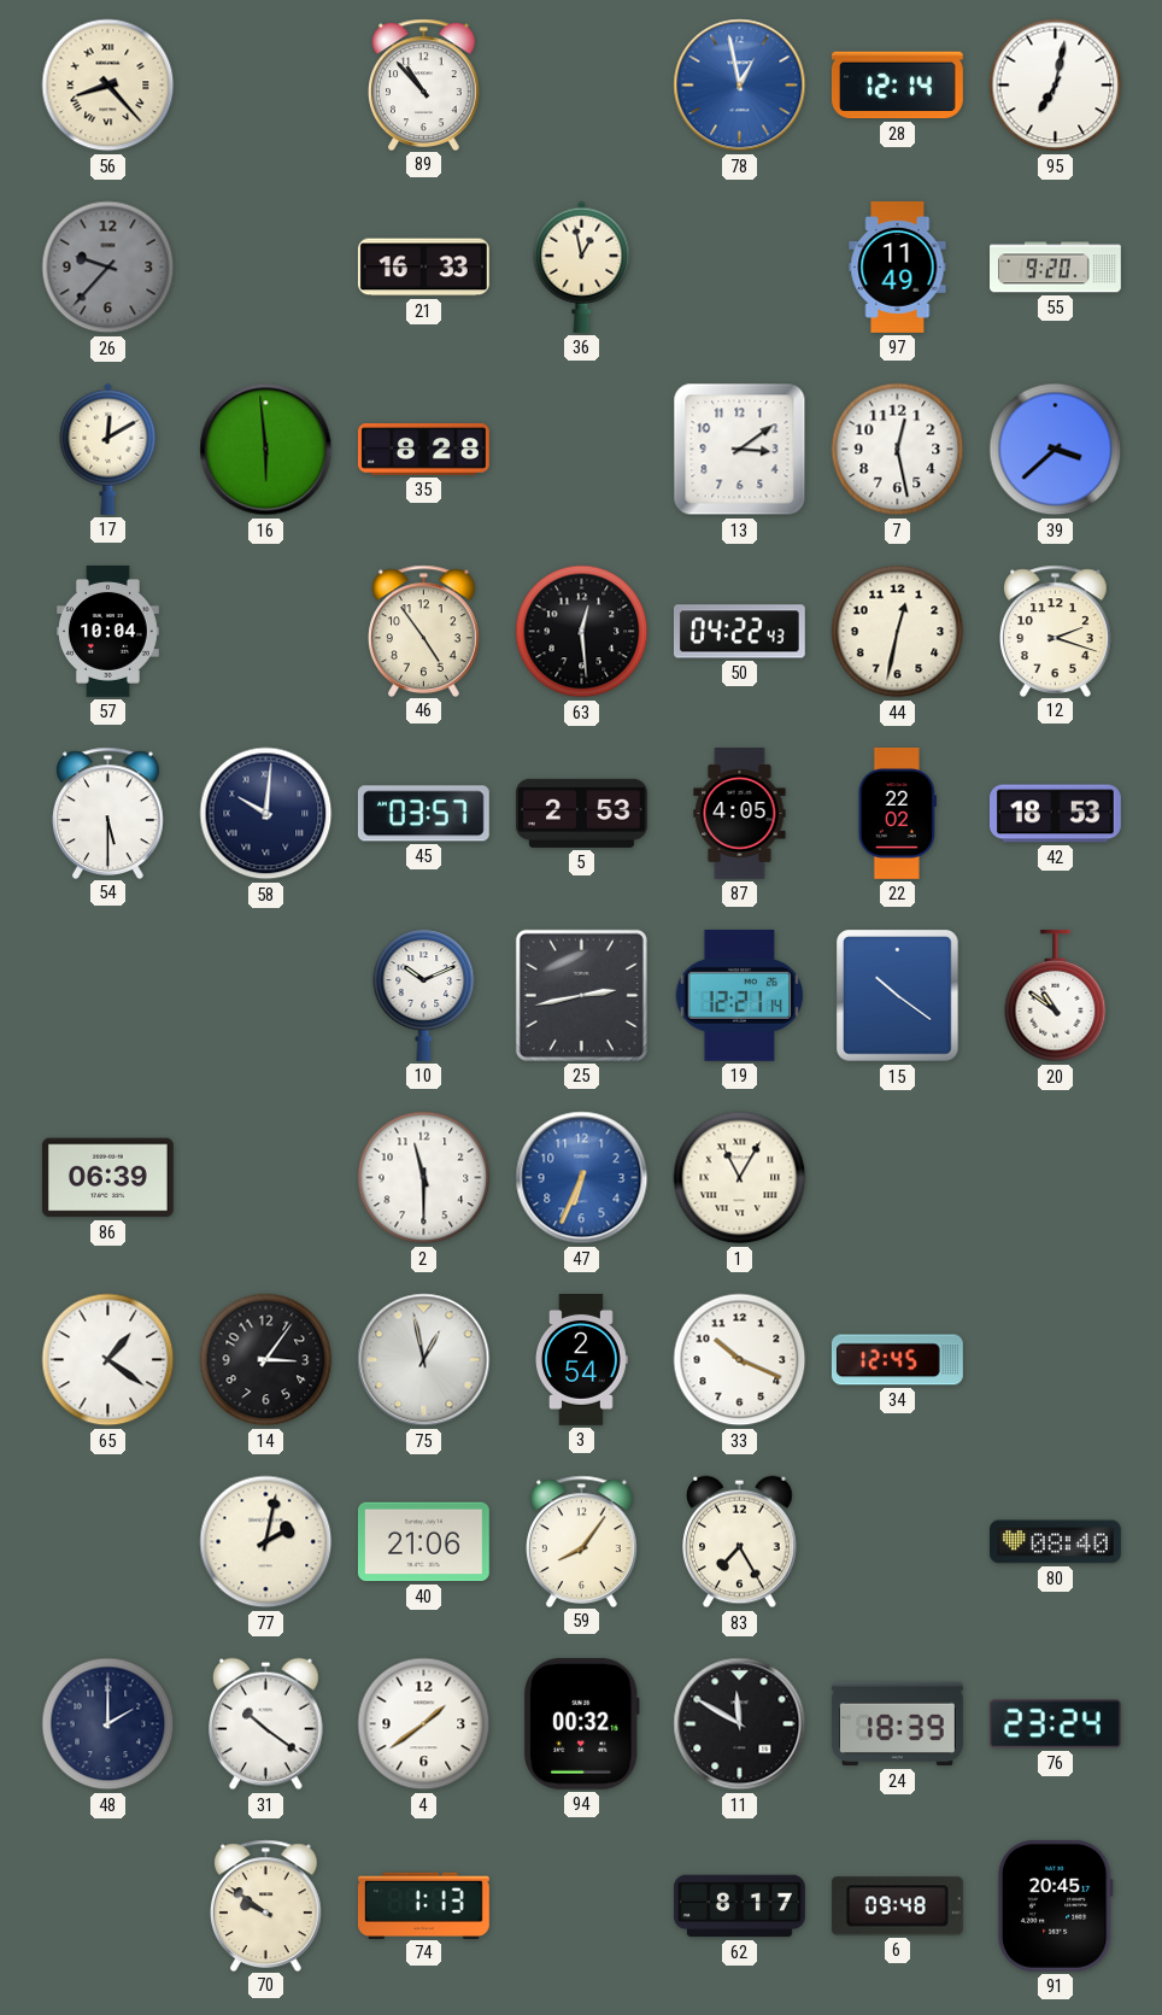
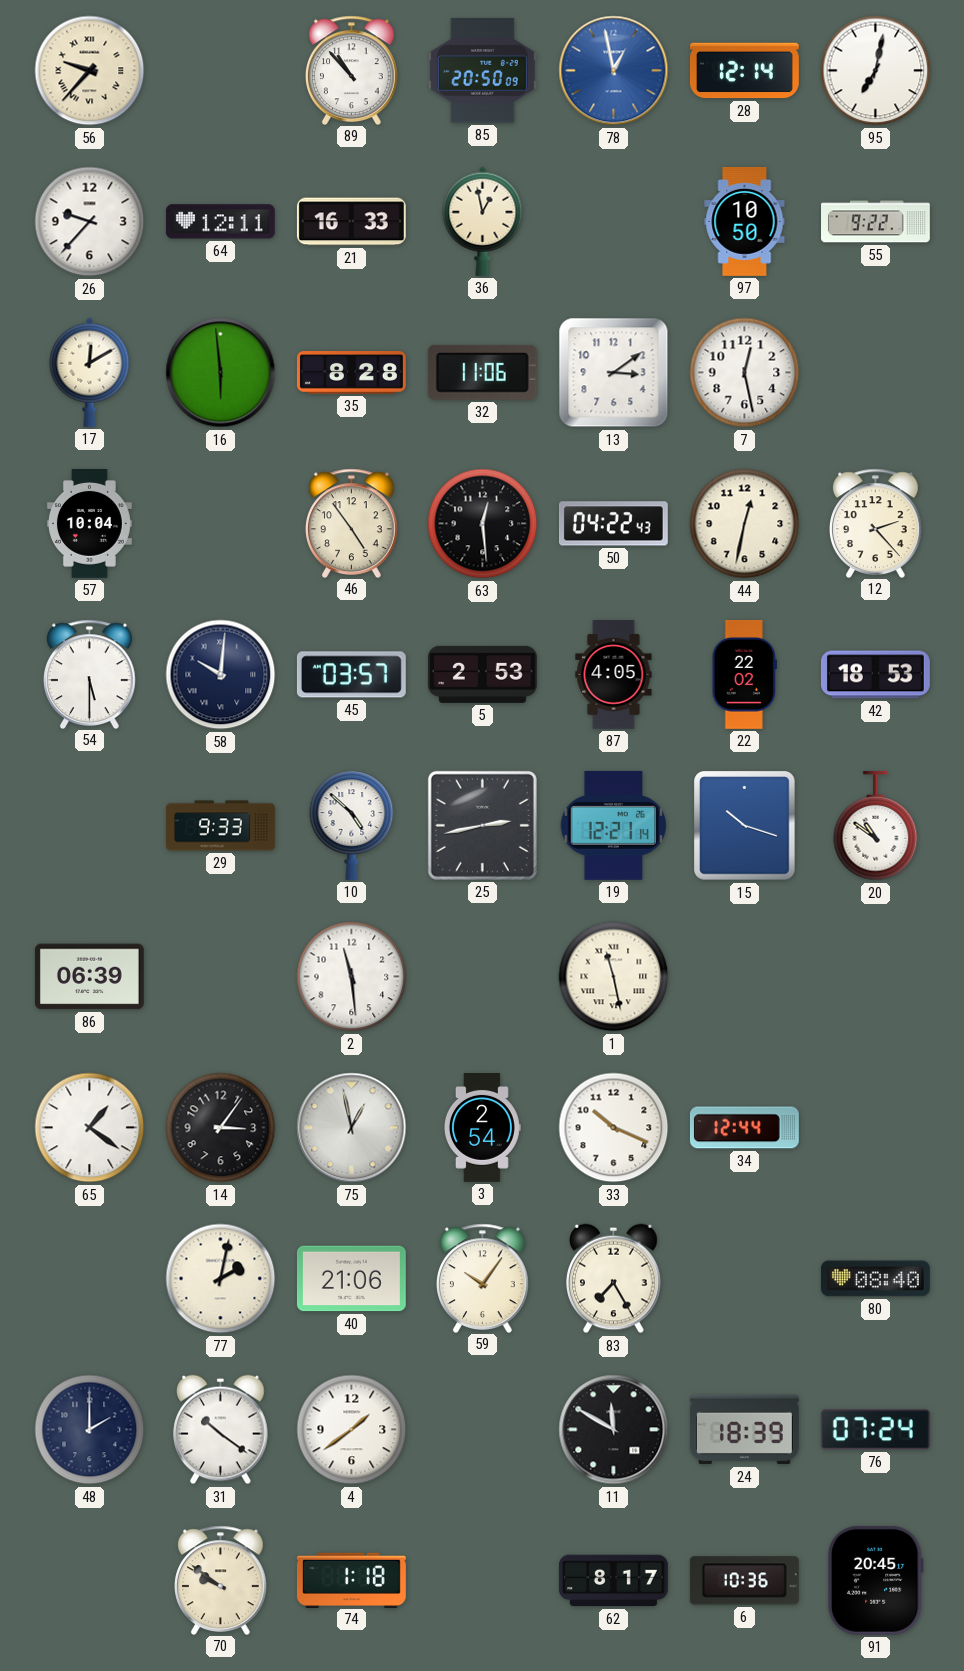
56: 8:23 -> 9:37 (90, 71)
85: none -> 20:50 (482, 71)
26 dial: grey -> white (90, 222)
64: none -> 12:11 (220, 222)
97: 11:49 -> 10:50 (745, 221)
55: 9:20 -> 9:22 (876, 222)
32: none -> 11:06 (482, 372)
39: 3:38 -> none (1056, 450)
12: 2:18 -> 2:23 (876, 523)
29: none -> 9:33 (221, 826)
10: 10:11 -> 4:52 (352, 825)
15: 10:21 -> 10:18 (745, 826)
2: 11:30 -> 11:29 (352, 977)
47: 6:34 -> none (582, 1178)
1: 11:05 -> 11:28 (614, 977)
34: 12:45 -> 12:44 (744, 1128)
59: 8:06 -> 10:06 (483, 1278)
94: 00:32 -> none (581, 1723)
76: 23:24 -> 07:24 (875, 1430)
74: 1:13 -> 1:18 (351, 1580)
6: 09:48 -> 10:36 (744, 1581)
